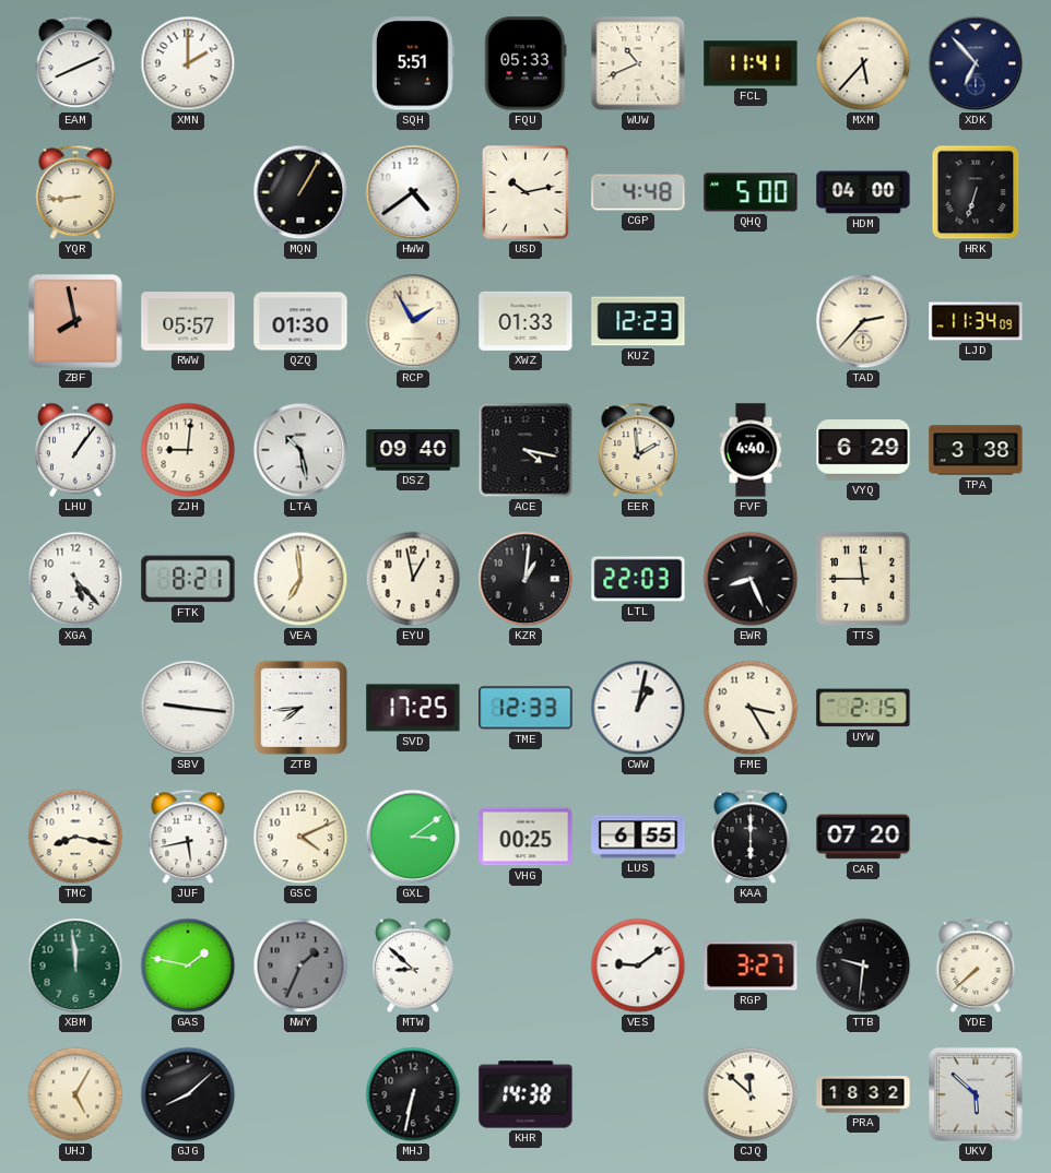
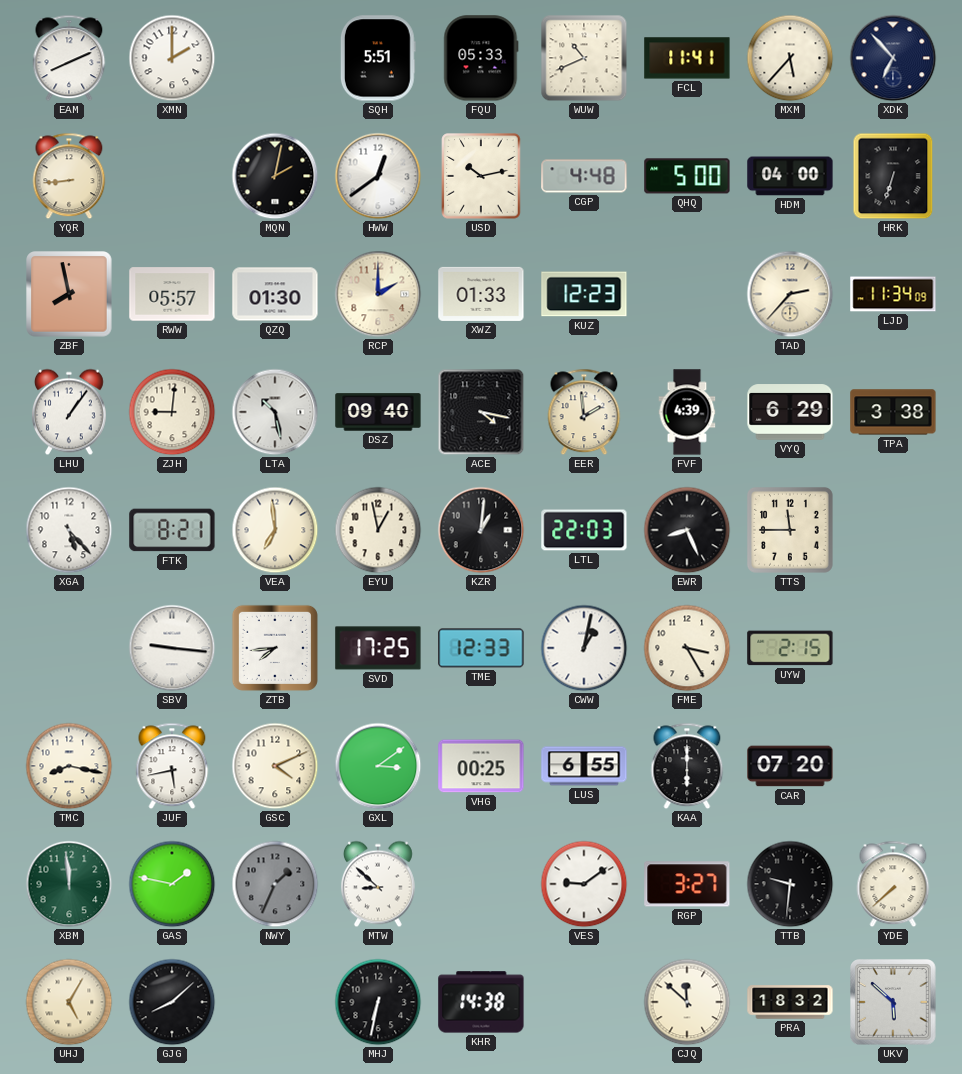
MQN: 1:05 -> 2:02 (275, 176)
HWW: 4:39 -> 12:39 (378, 176)
RCP: 1:55 -> 2:00 (378, 294)
FVF: 4:40 -> 4:39 (687, 412)
